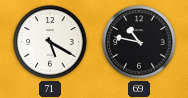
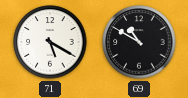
69: 10:47 -> 10:50 (139, 42)
